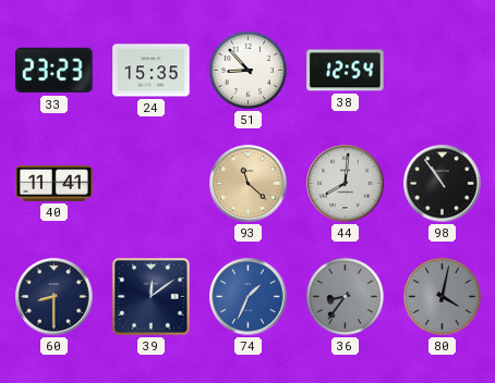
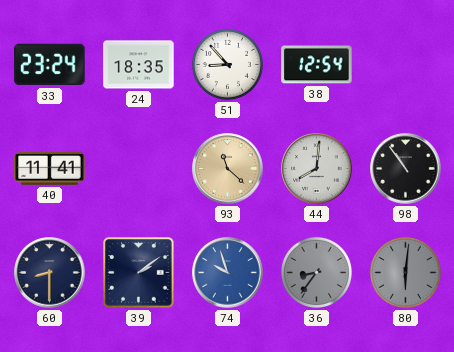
33: 23:23 -> 23:24 (50, 65)
24: 15:35 -> 18:35 (139, 65)
39: 12:09 -> 2:09 (139, 273)
74: 1:34 -> 9:57 (228, 273)
80: 4:02 -> 6:01 (405, 272)
